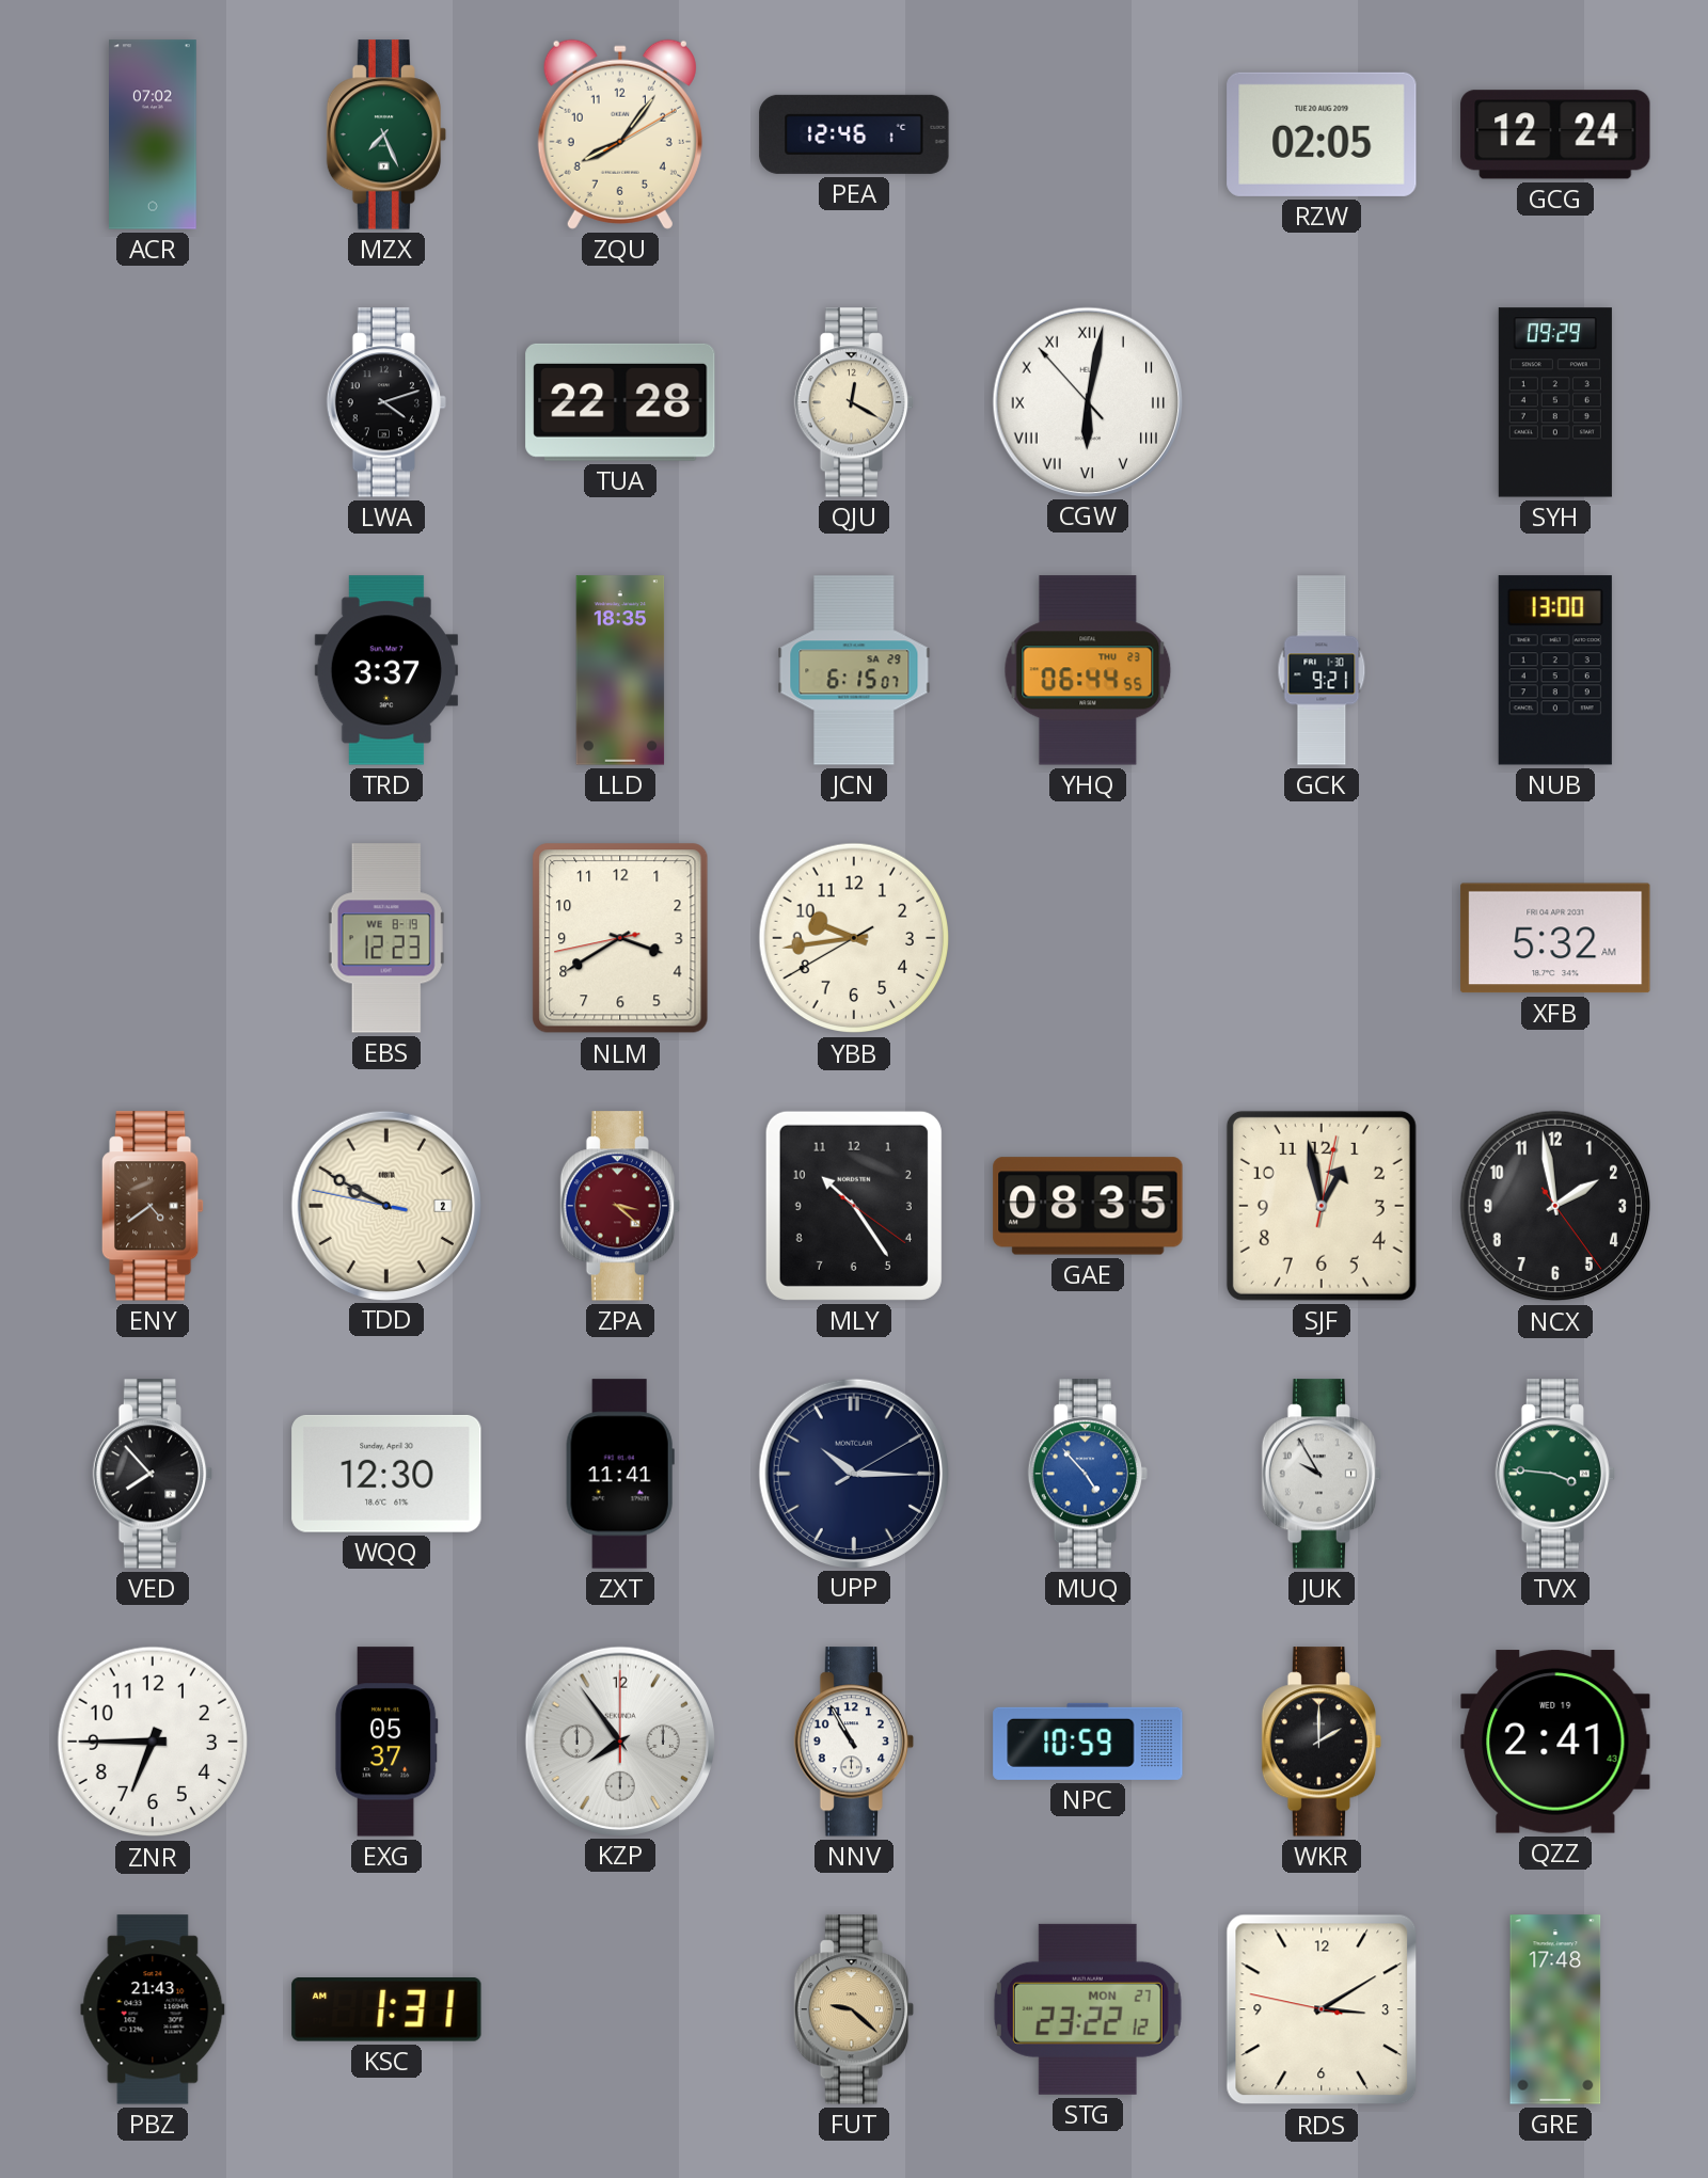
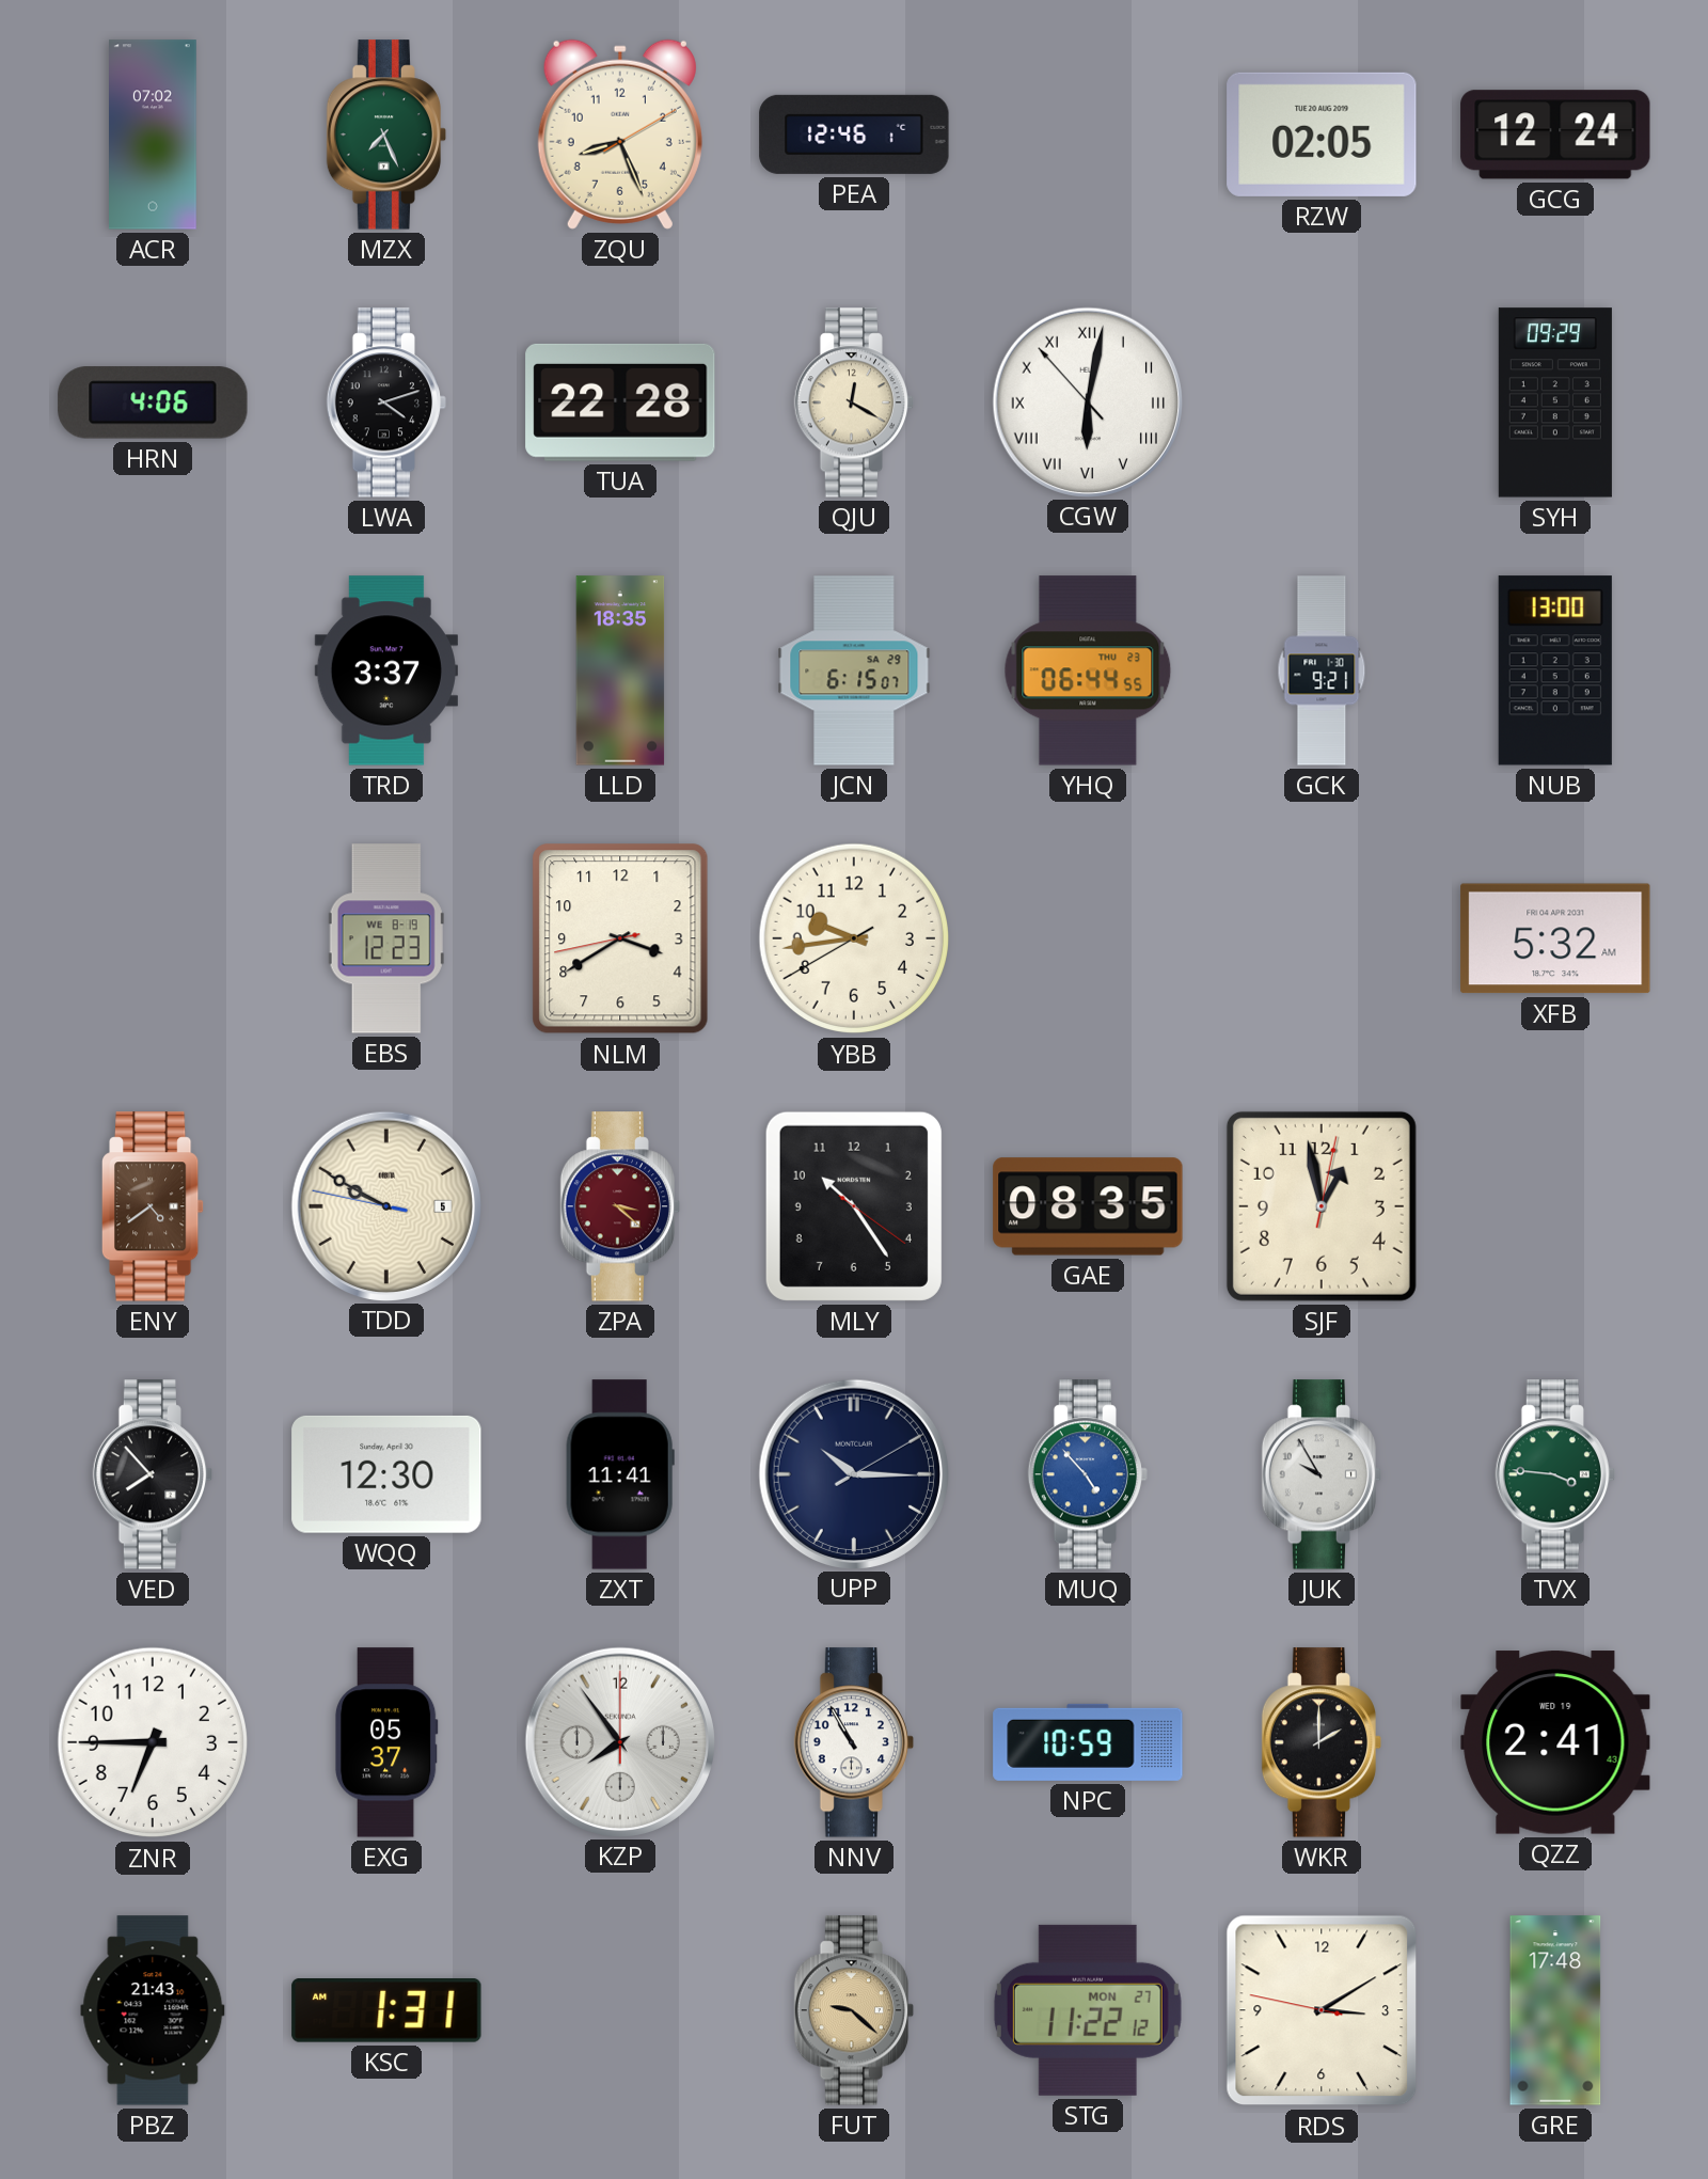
ZQU: 8:06 -> 8:26 (620, 135)
HRN: none -> 4:06 (153, 402)
TDD date: 2 -> 5 (385, 1205)
NCX: 1:58 -> none (1555, 1206)
STG: 23:22 -> 11:22 (1088, 2010)
